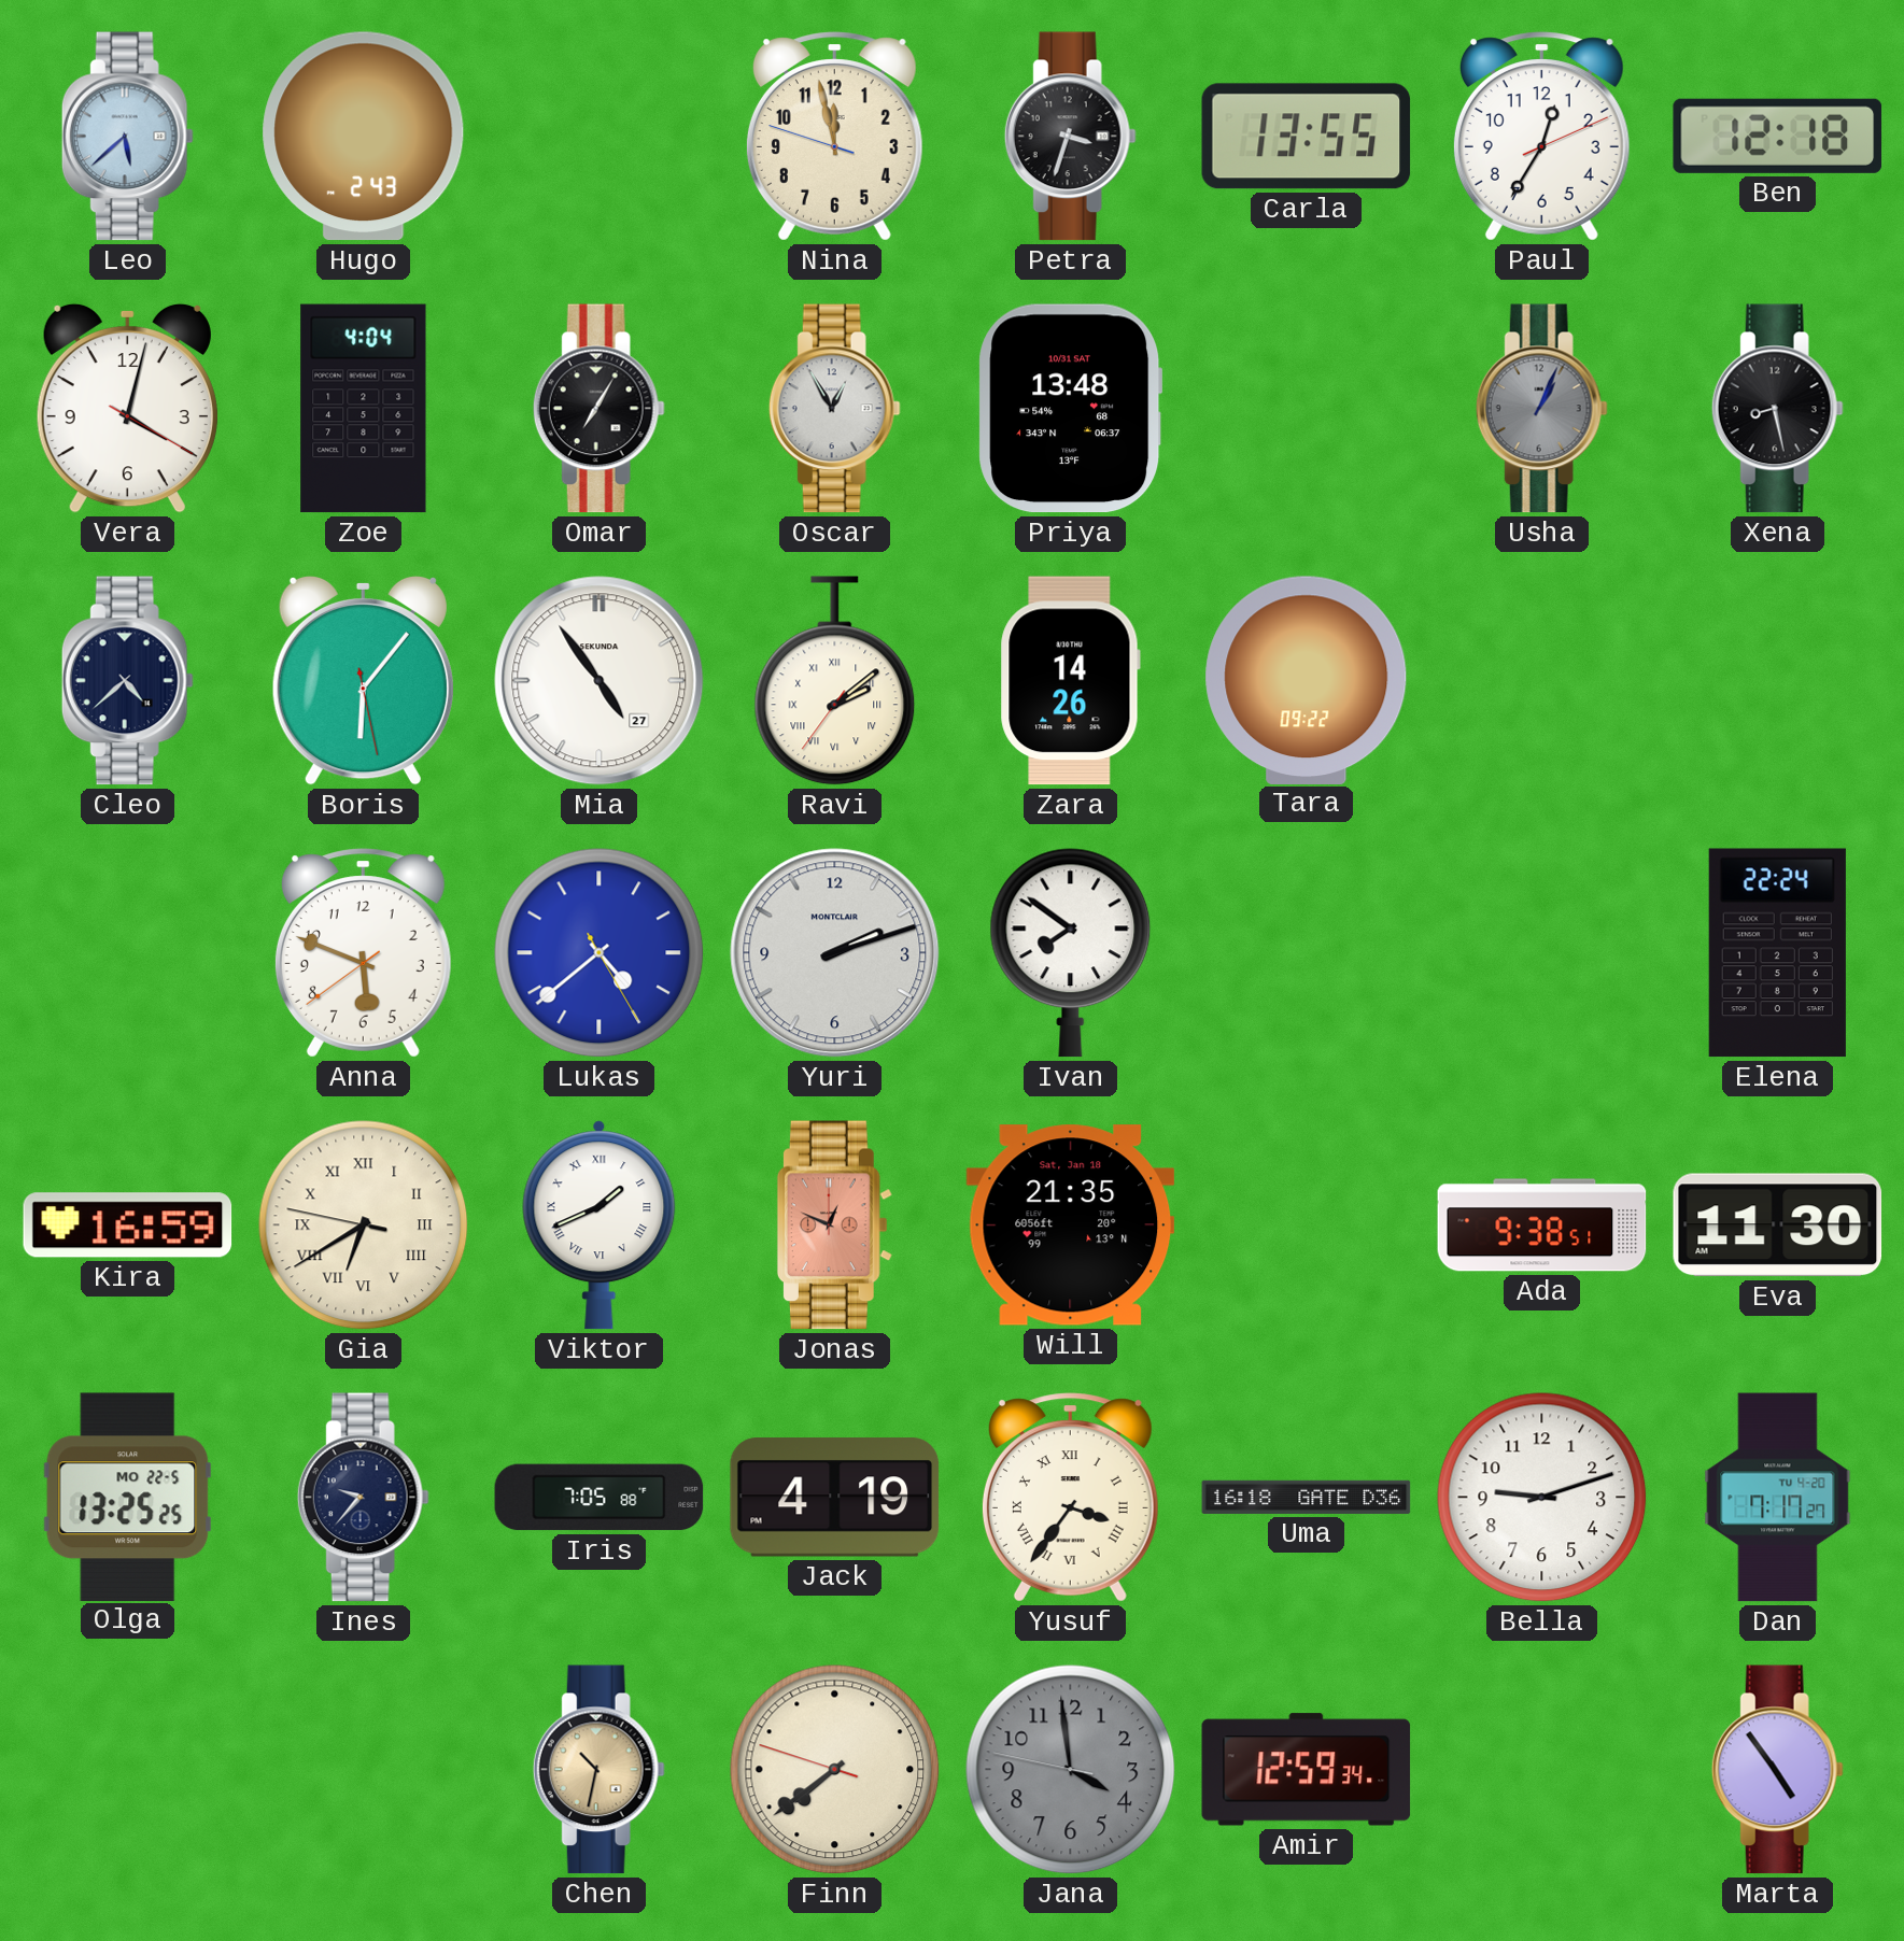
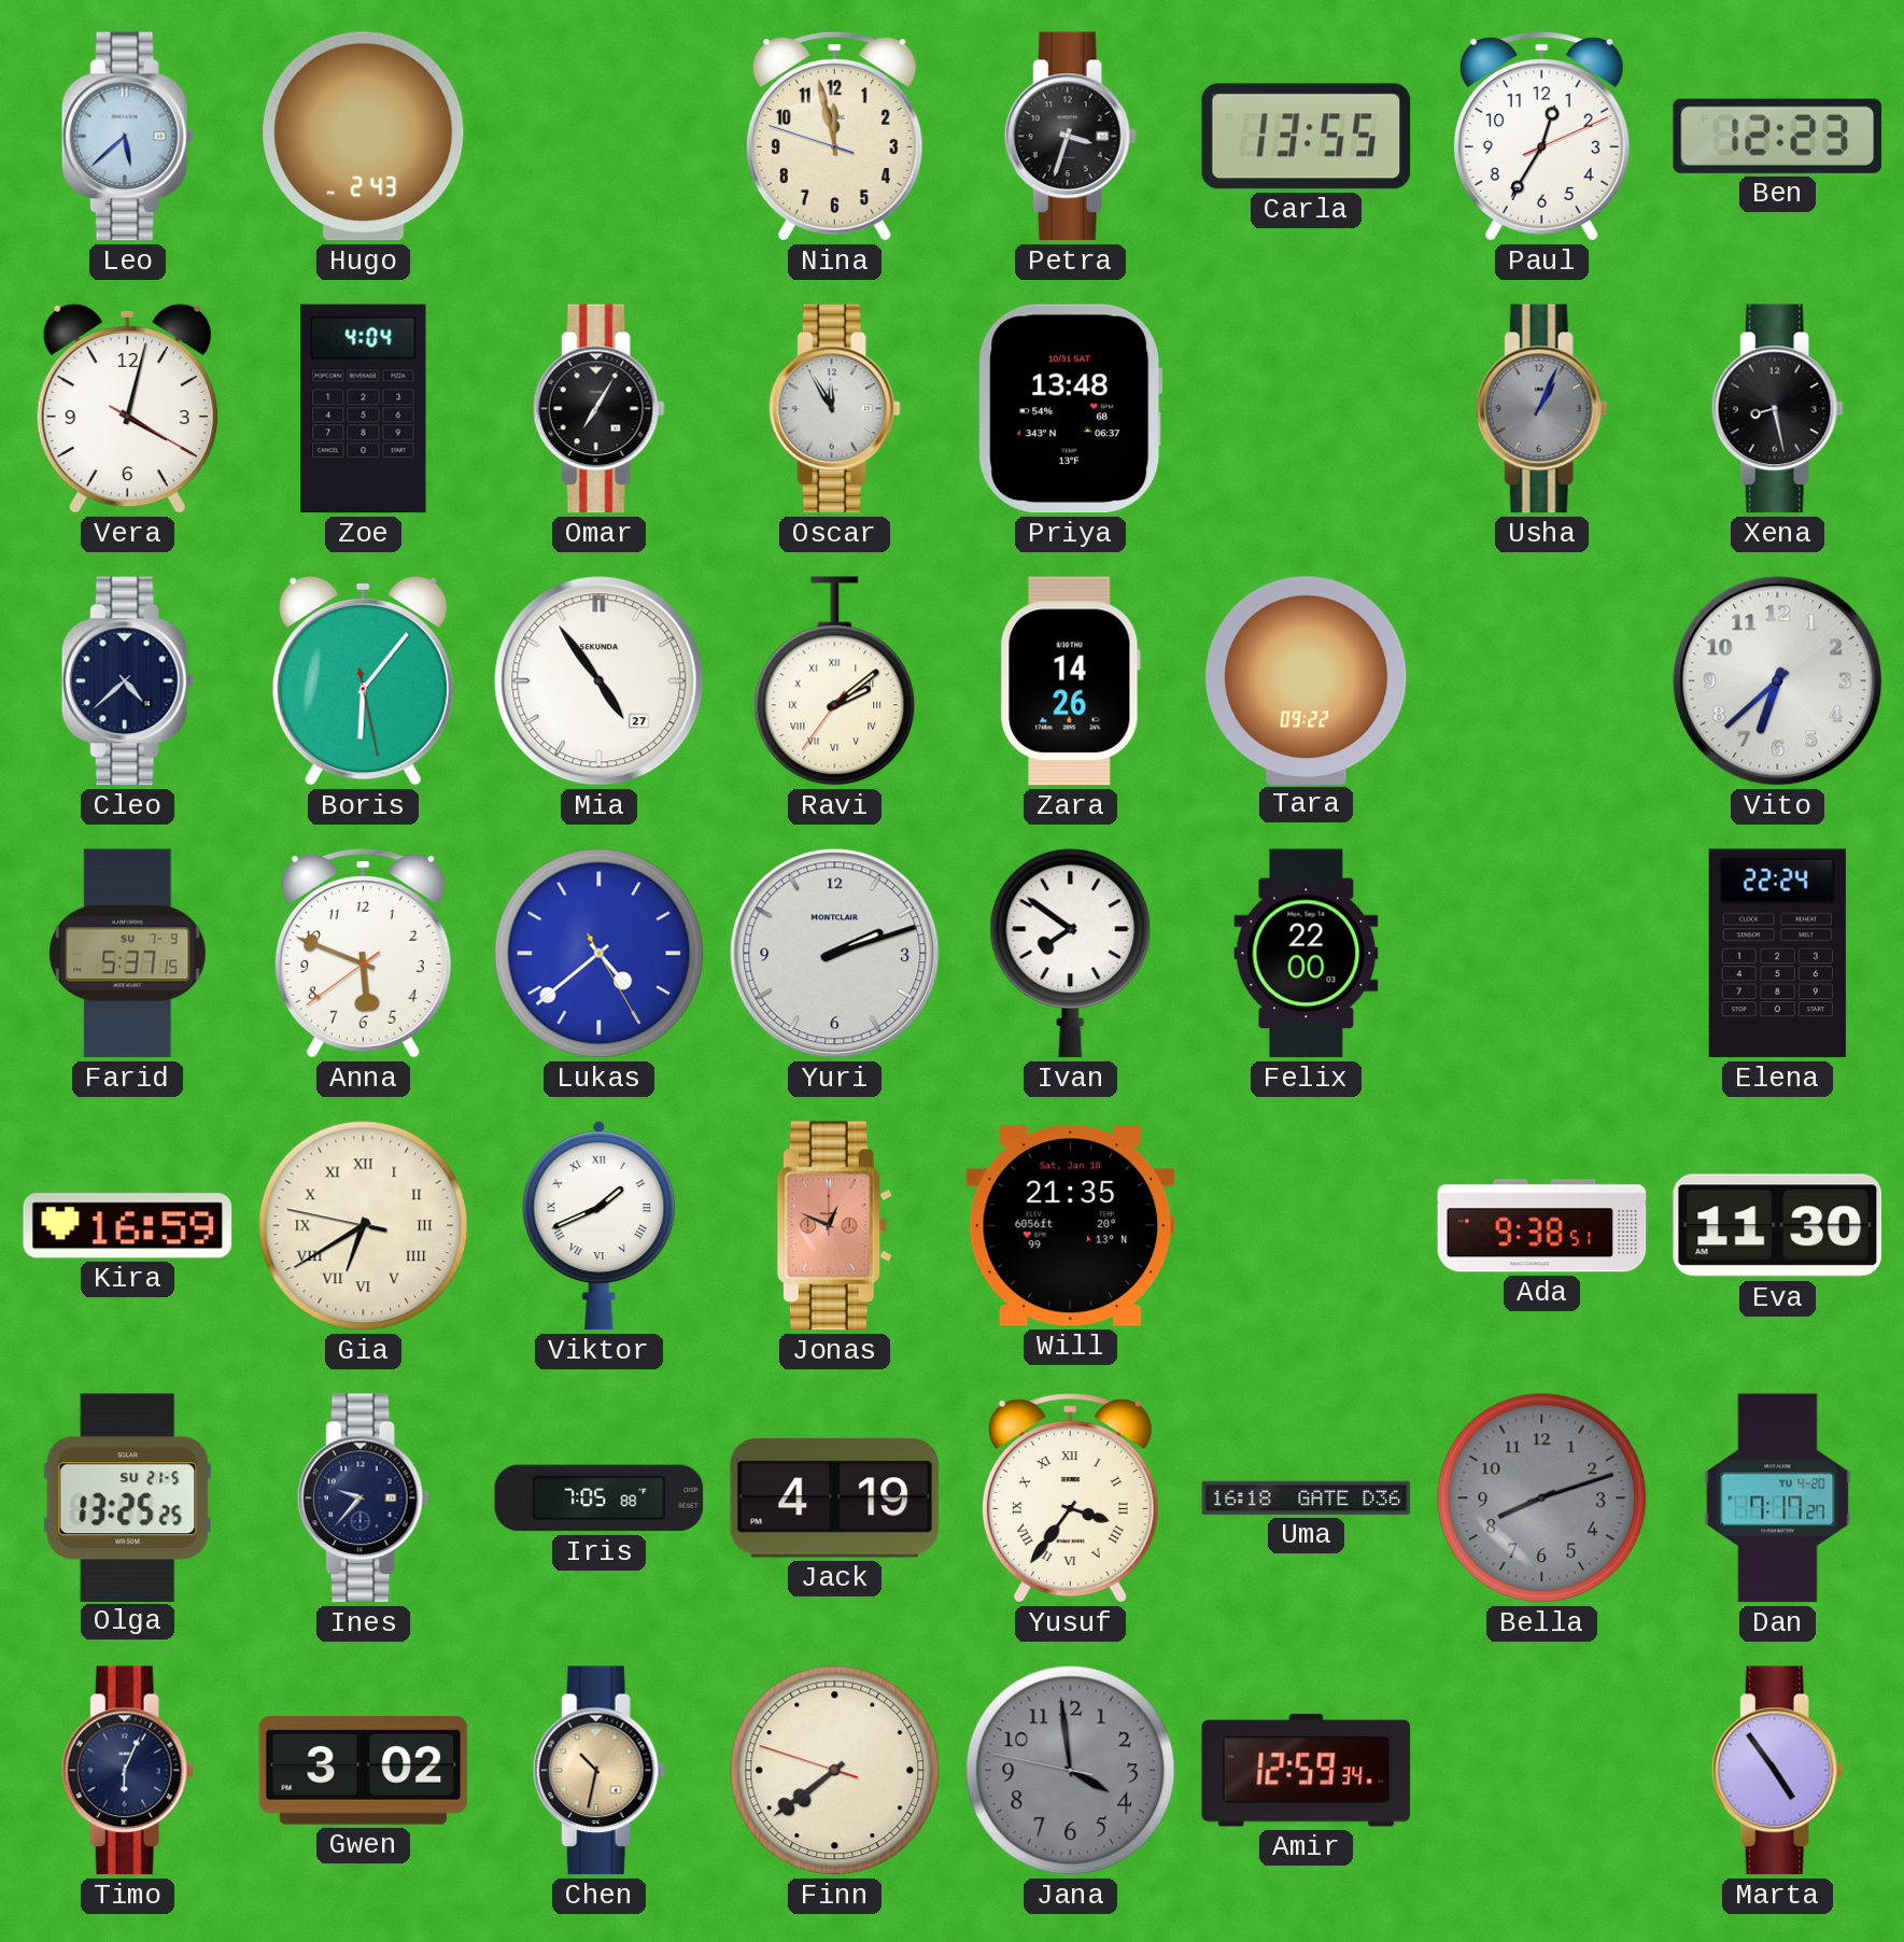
Ben: 12:18 -> 12:23 (1778, 136)
Oscar: 12:55 -> 11:55 (834, 409)
Vito: none -> 6:38 (1778, 681)
Farid: none -> 5:37 (128, 954)
Felix: none -> 22:00 (1307, 954)
Olga date: MO 22-5 -> SU 21-5 (128, 1497)
Bella: 9:12 -> 8:12 (1542, 1498)
Bella dial: white -> grey (1542, 1498)
Timo: none -> 6:04 (127, 1771)
Gwen: none -> 3:02 (364, 1771)
